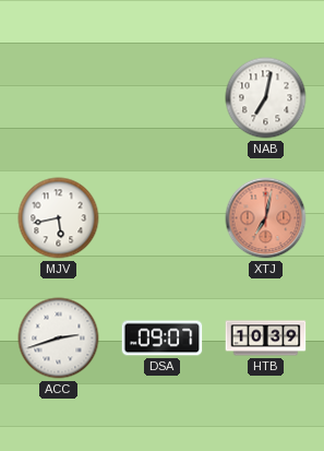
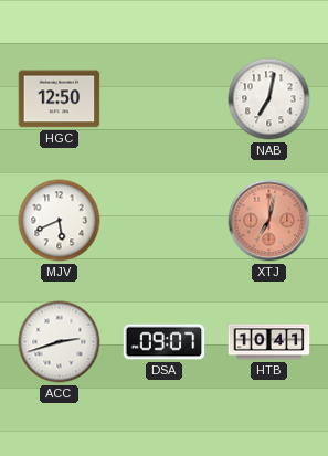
HGC: none -> 12:50 (60, 99)
MJV: 5:43 -> 5:41 (60, 221)
HTB: 10:39 -> 10:41 (269, 342)
